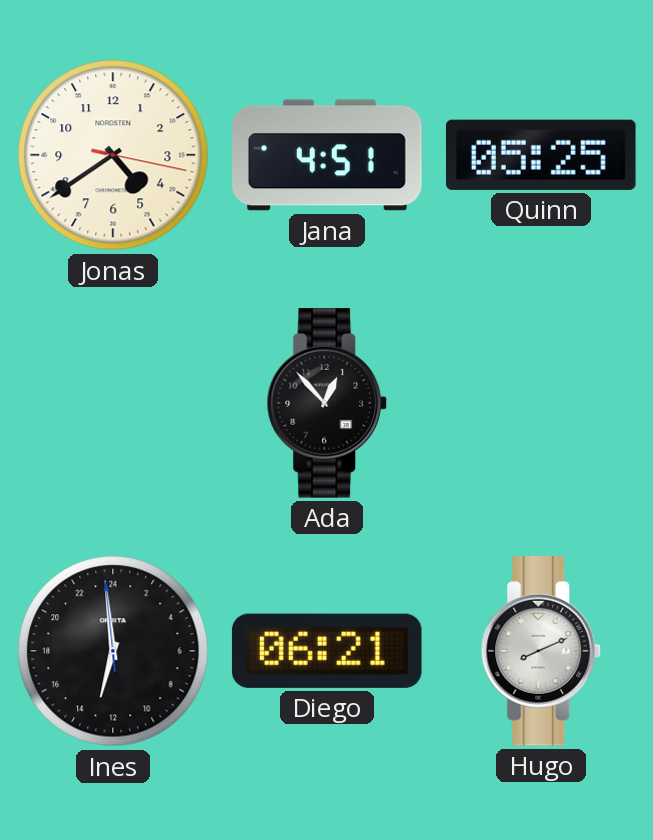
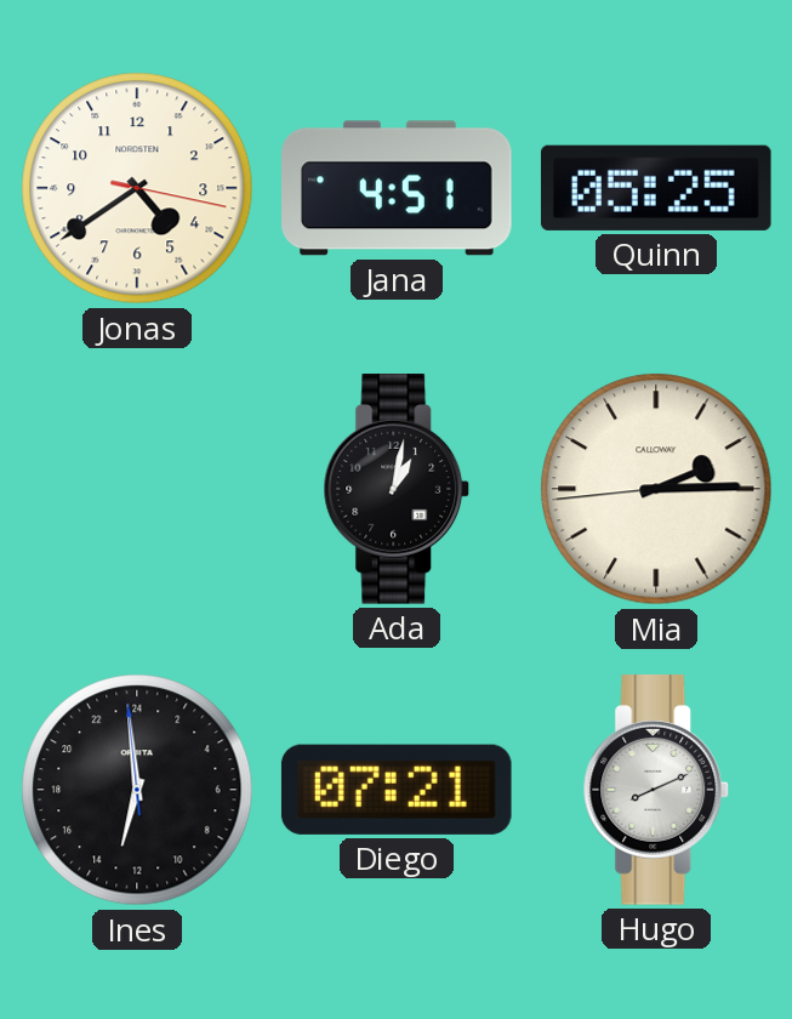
Ada: 12:53 -> 1:02 (397, 489)
Mia: none -> 2:14 (656, 489)
Diego: 06:21 -> 07:21 (397, 790)
